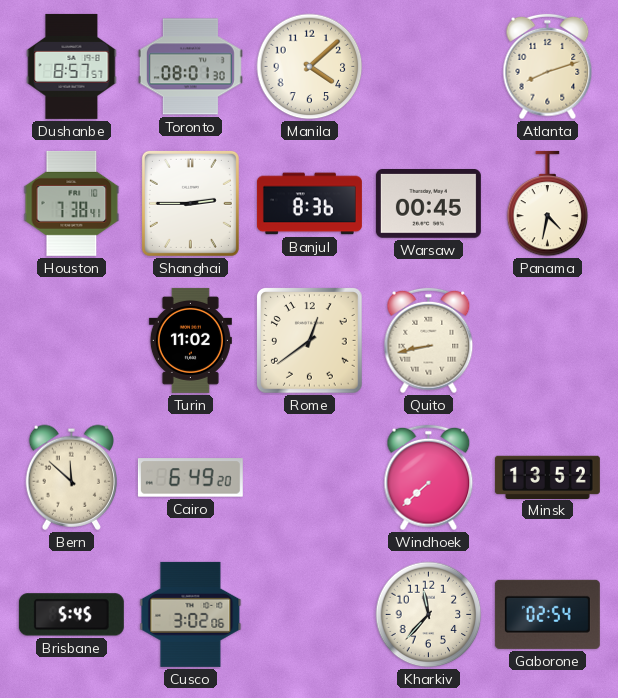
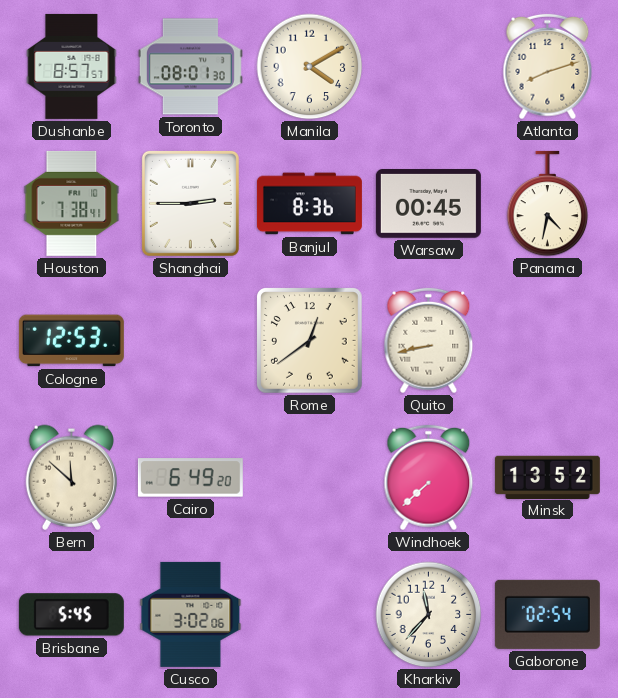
Manila: 4:08 -> 4:10 (310, 67)
Cologne: none -> 12:53 (71, 341)
Turin: 11:02 -> none (190, 340)
